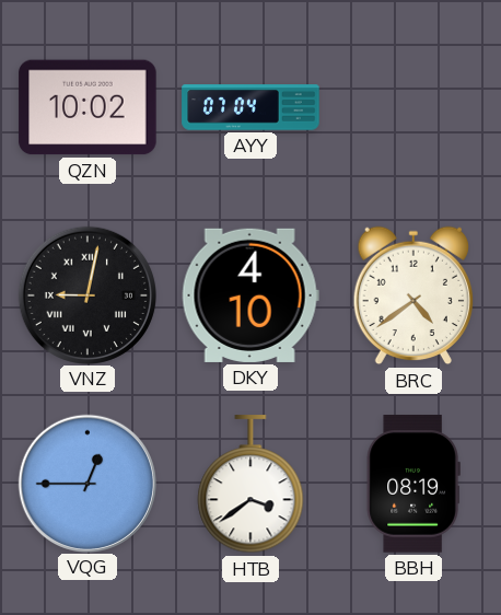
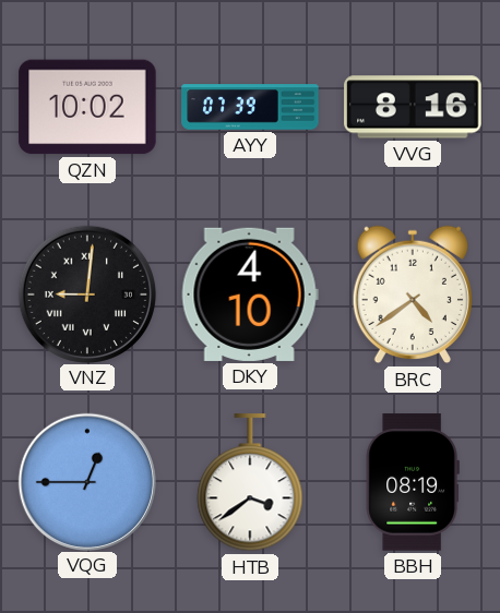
AYY: 07:04 -> 07:39 (250, 107)
VVG: none -> 8:16 (413, 107)
VNZ: 9:02 -> 9:01 (86, 293)
